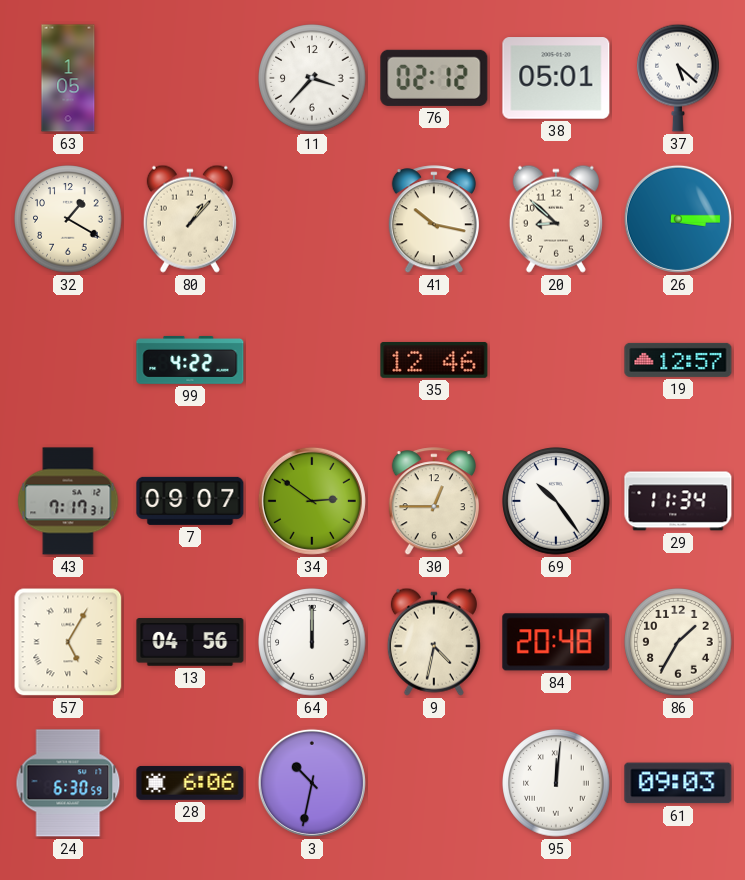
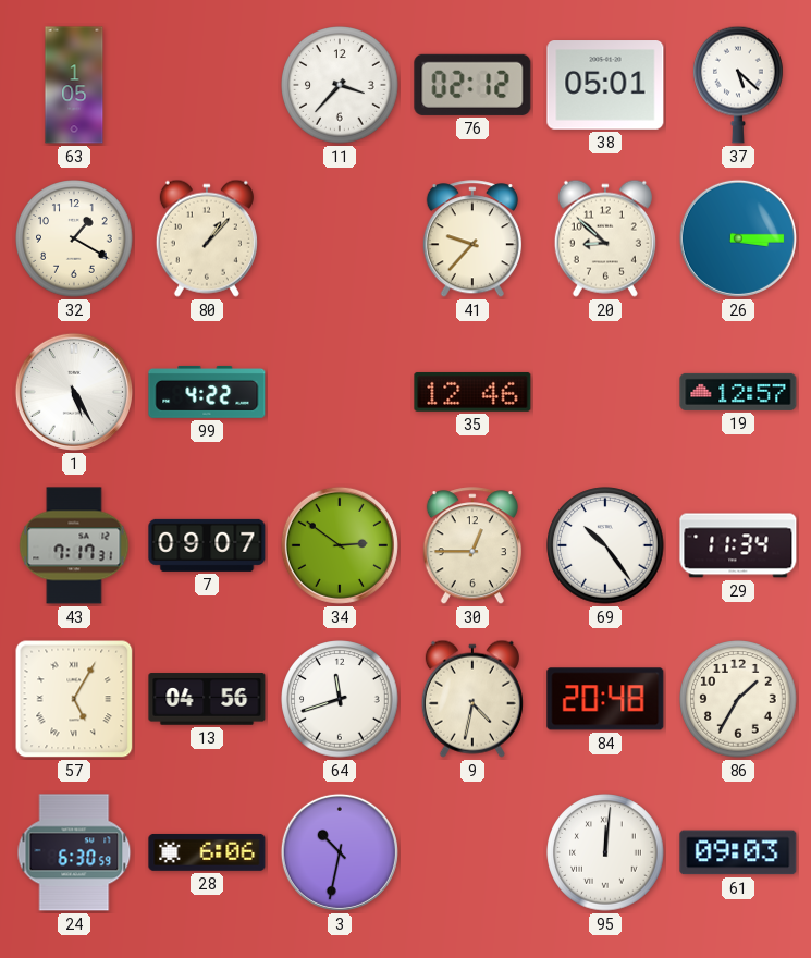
41: 10:17 -> 9:37 (472, 239)
1: none -> 5:25 (74, 392)
64: 12:00 -> 11:42 (340, 699)
